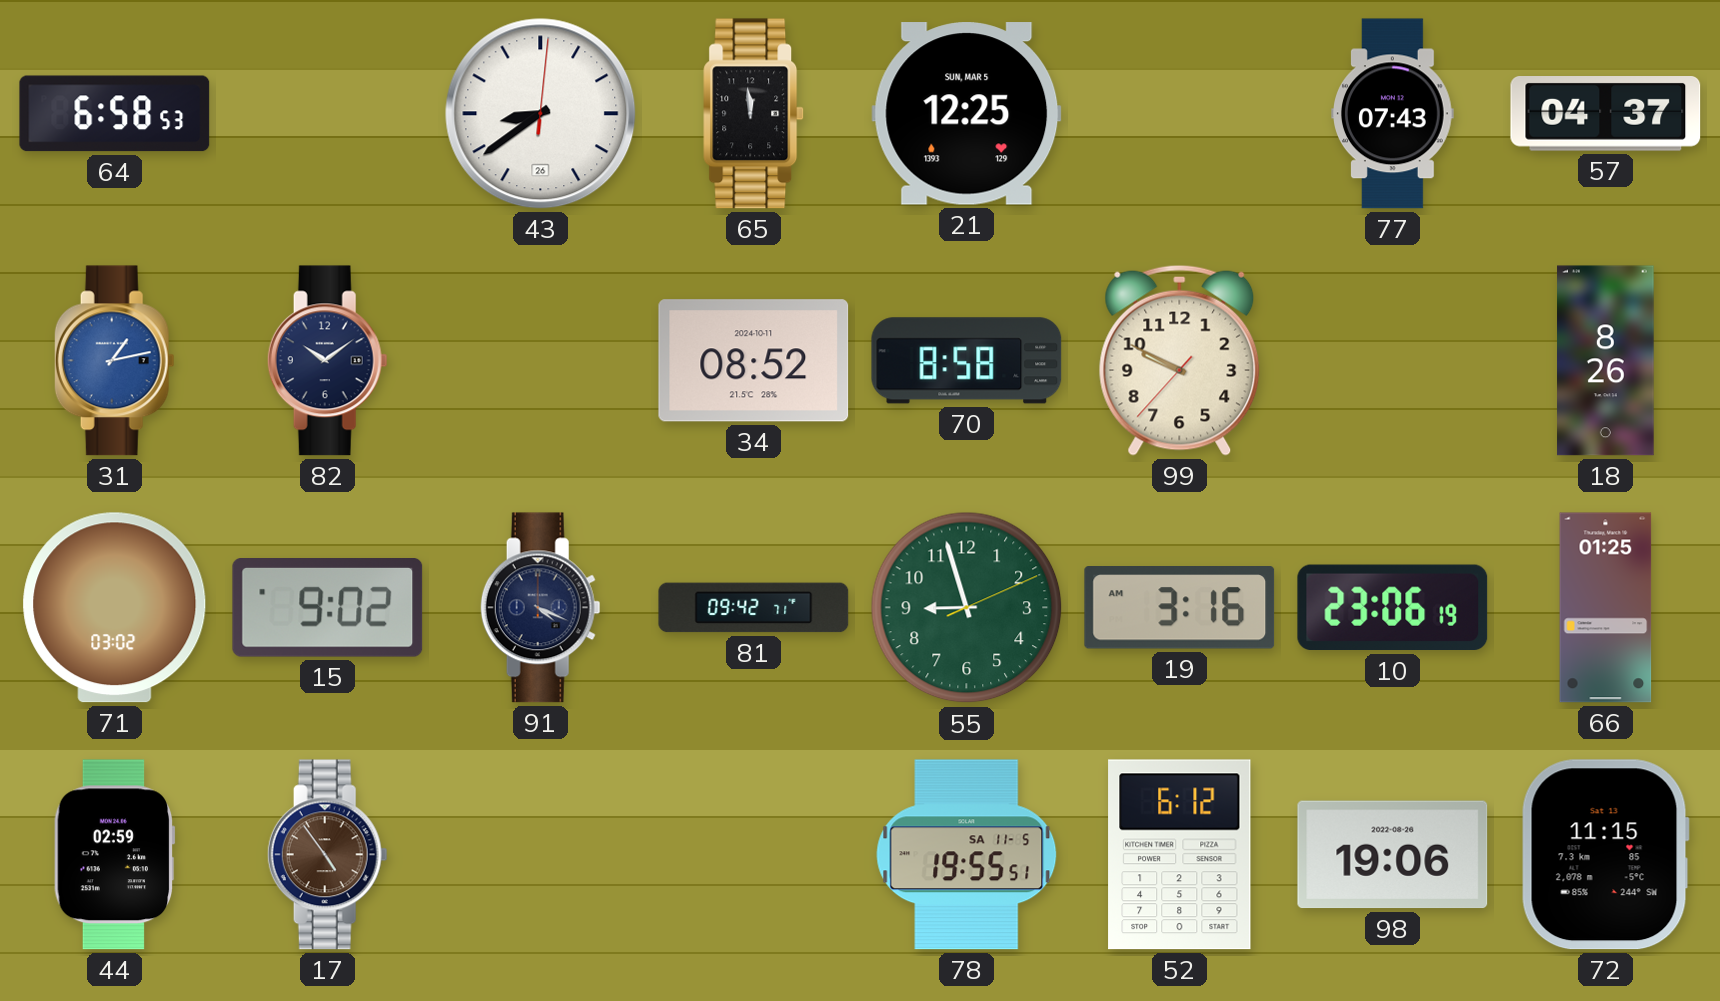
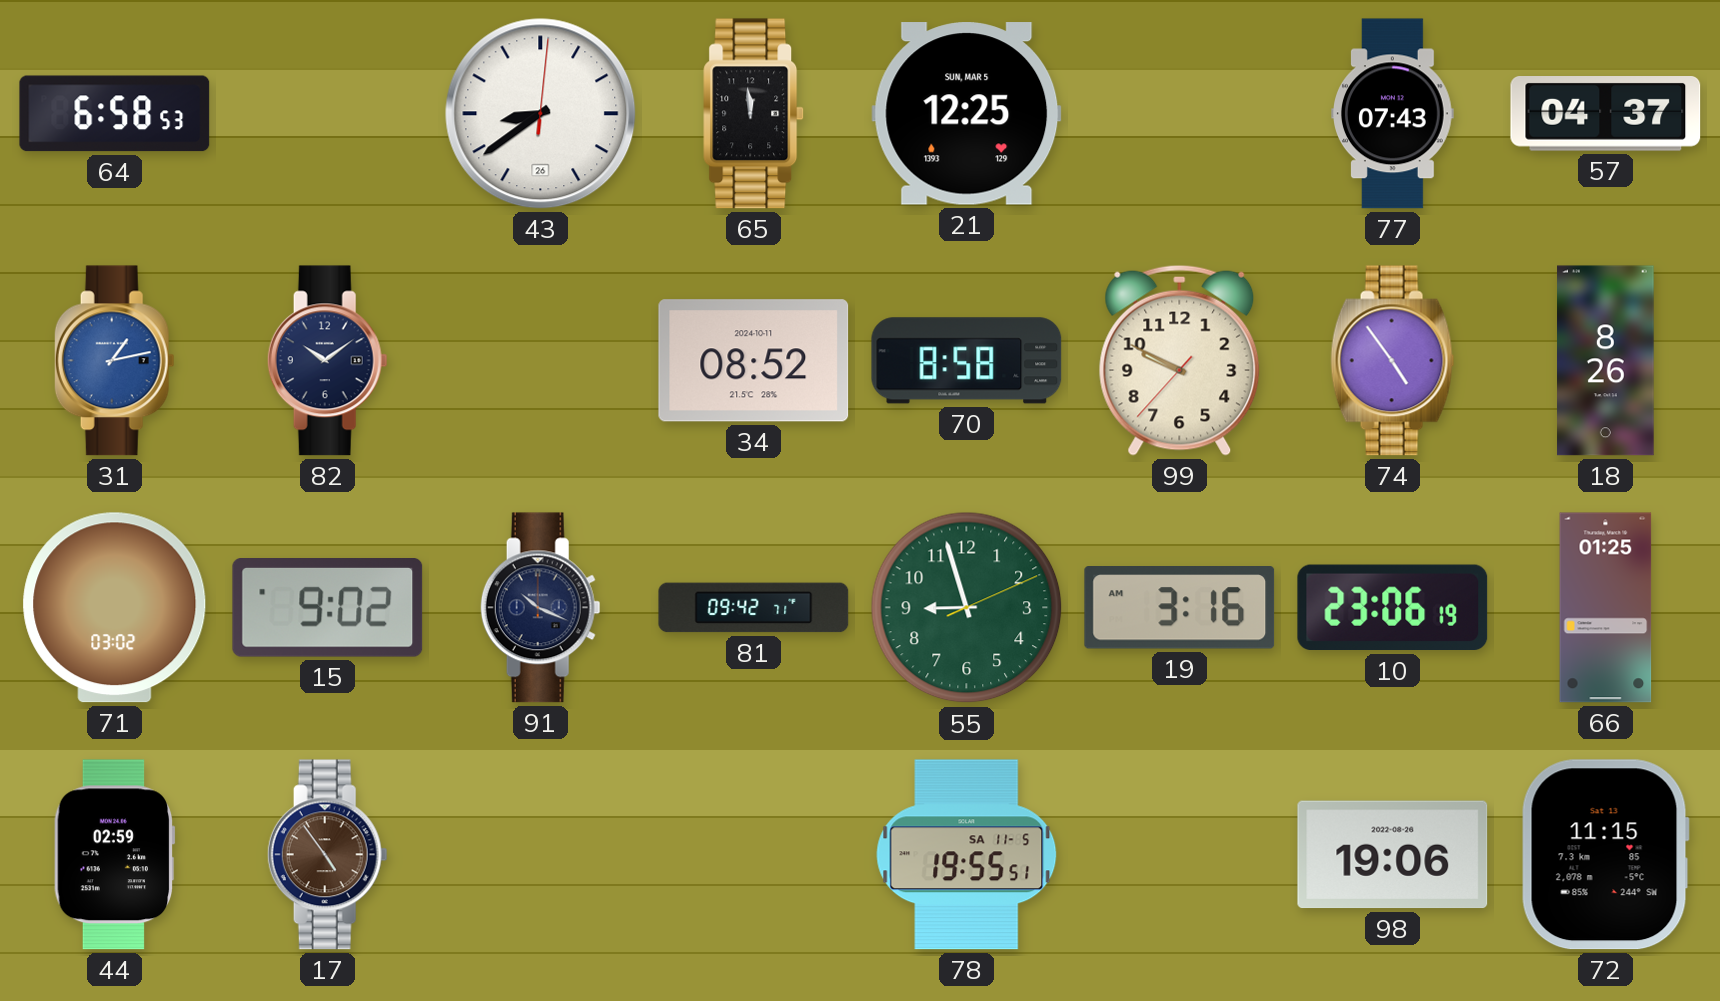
74: none -> 4:54 (1393, 361)
91: 4:19 -> 10:19 (540, 608)
52: 6:12 -> none (1180, 855)
